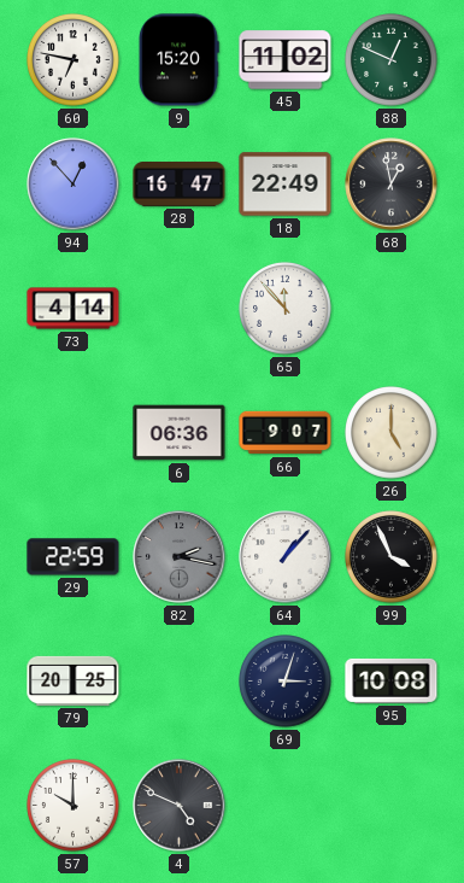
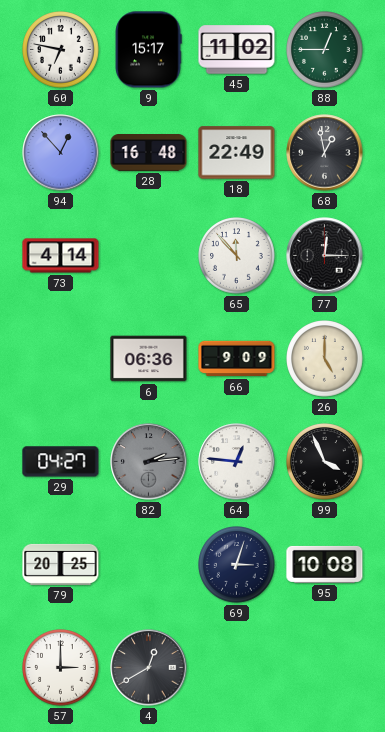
9: 15:20 -> 15:17 (148, 50)
88: 12:49 -> 12:45 (325, 50)
28: 16:47 -> 16:48 (149, 153)
77: none -> 12:15 (325, 256)
66: 9:07 -> 9:09 (237, 359)
29: 22:59 -> 04:27 (61, 462)
82: 2:17 -> 2:14 (149, 462)
64: 1:07 -> 12:46 (237, 462)
57: 10:00 -> 3:00 (61, 668)
4: 4:49 -> 12:40 (149, 668)
